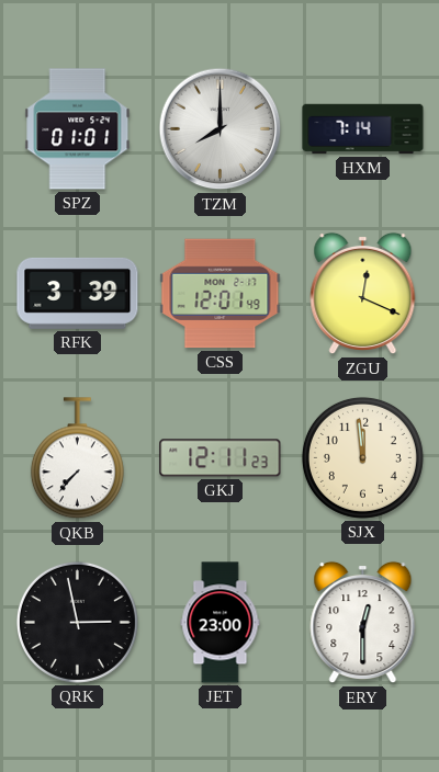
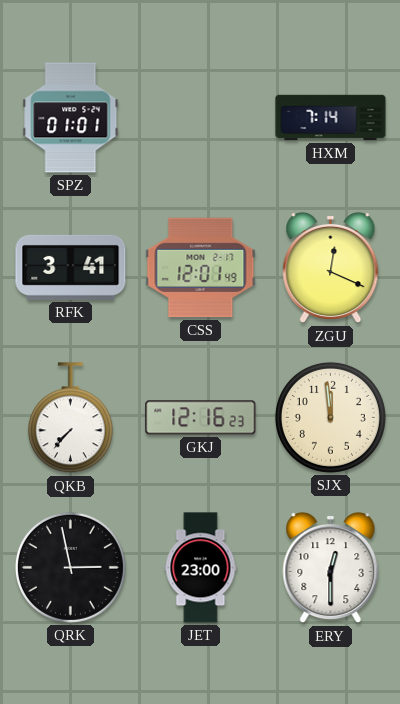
TZM: 8:00 -> none (221, 129)
RFK: 3:39 -> 3:41 (71, 267)
GKJ: 12:11 -> 12:16 (201, 418)
